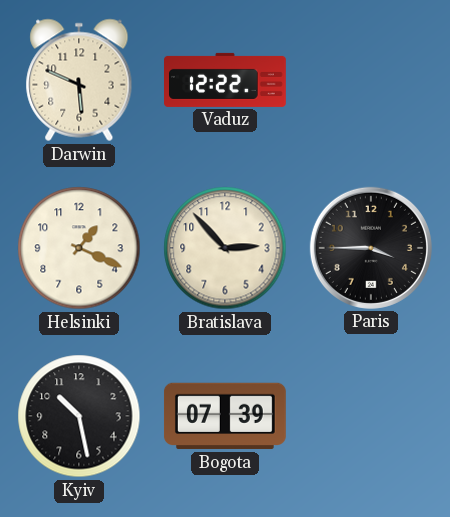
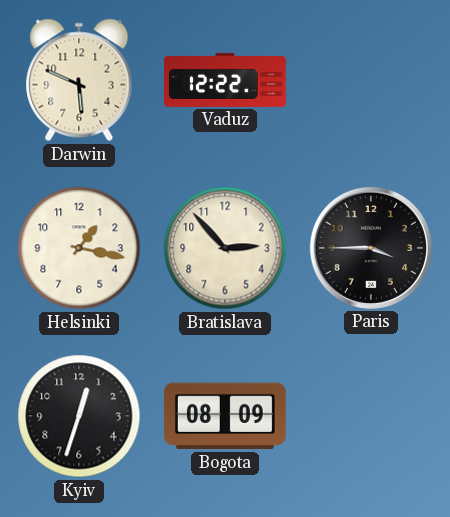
Helsinki: 1:19 -> 1:17 (79, 248)
Kyiv: 10:28 -> 12:33 (79, 416)
Bogota: 07:39 -> 08:09 (225, 416)
